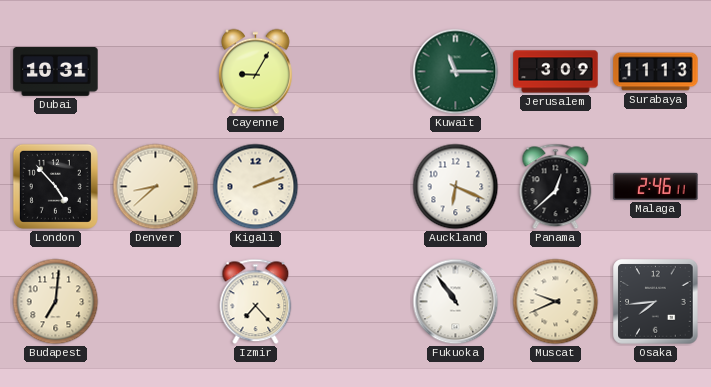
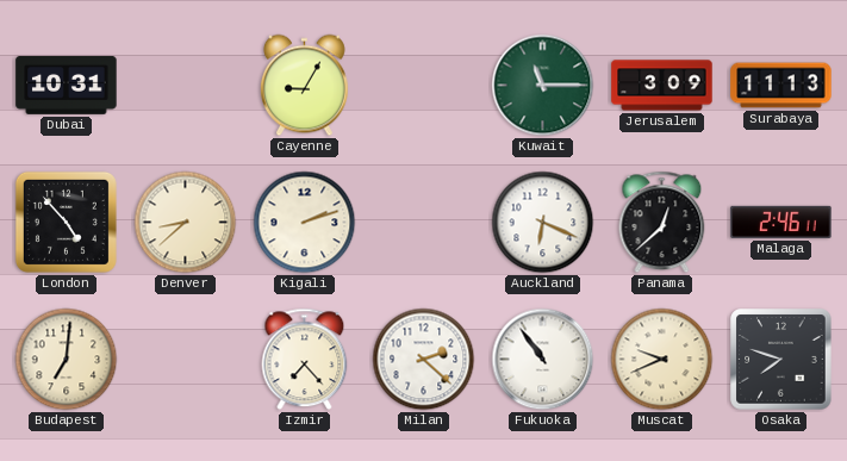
Milan: none -> 2:22 (424, 360)
Osaka: 7:44 -> 7:48 (781, 360)
